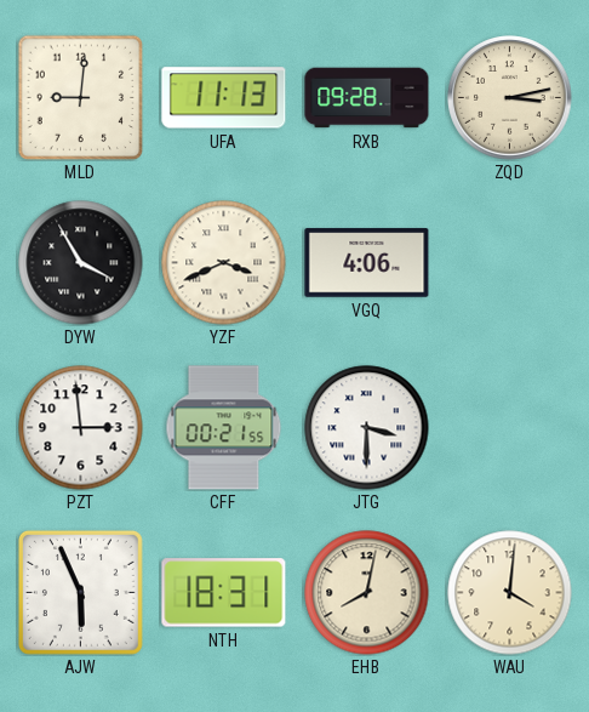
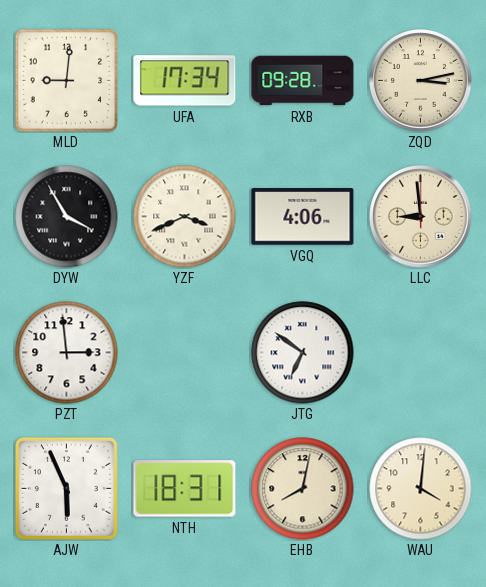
UFA: 11:13 -> 17:34 (185, 81)
LLC: none -> 8:59 (421, 217)
CFF: 00:21 -> none (224, 428)
JTG: 3:30 -> 6:51 (303, 353)
